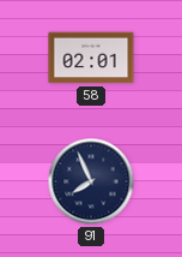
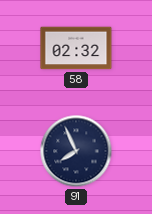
58: 02:01 -> 02:32 (76, 48)
